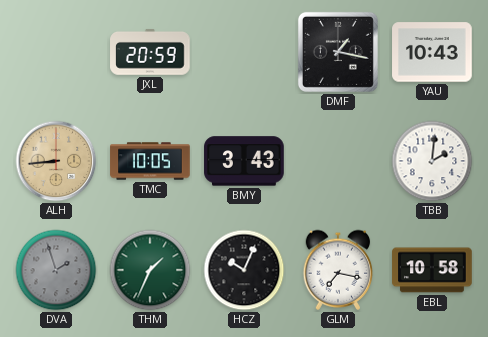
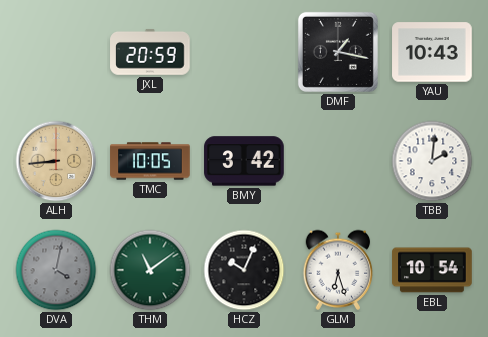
BMY: 3:43 -> 3:42 (244, 161)
DVA: 1:57 -> 4:02 (56, 270)
THM: 1:34 -> 11:09 (150, 270)
GLM: 7:17 -> 6:27 (338, 270)
EBL: 10:58 -> 10:54 (432, 270)
